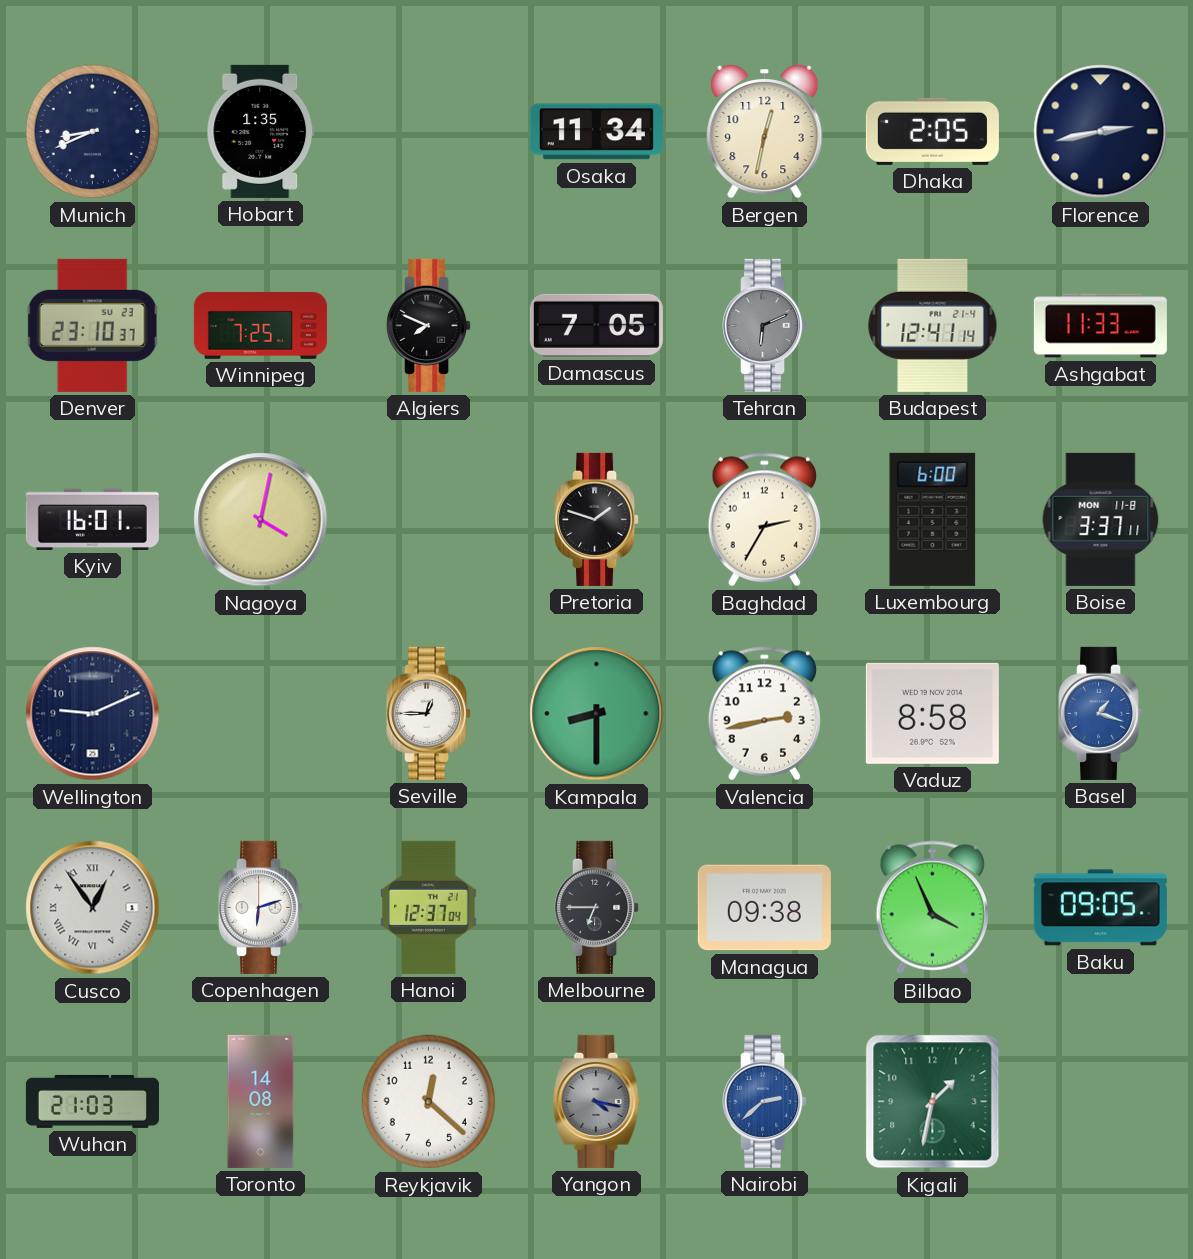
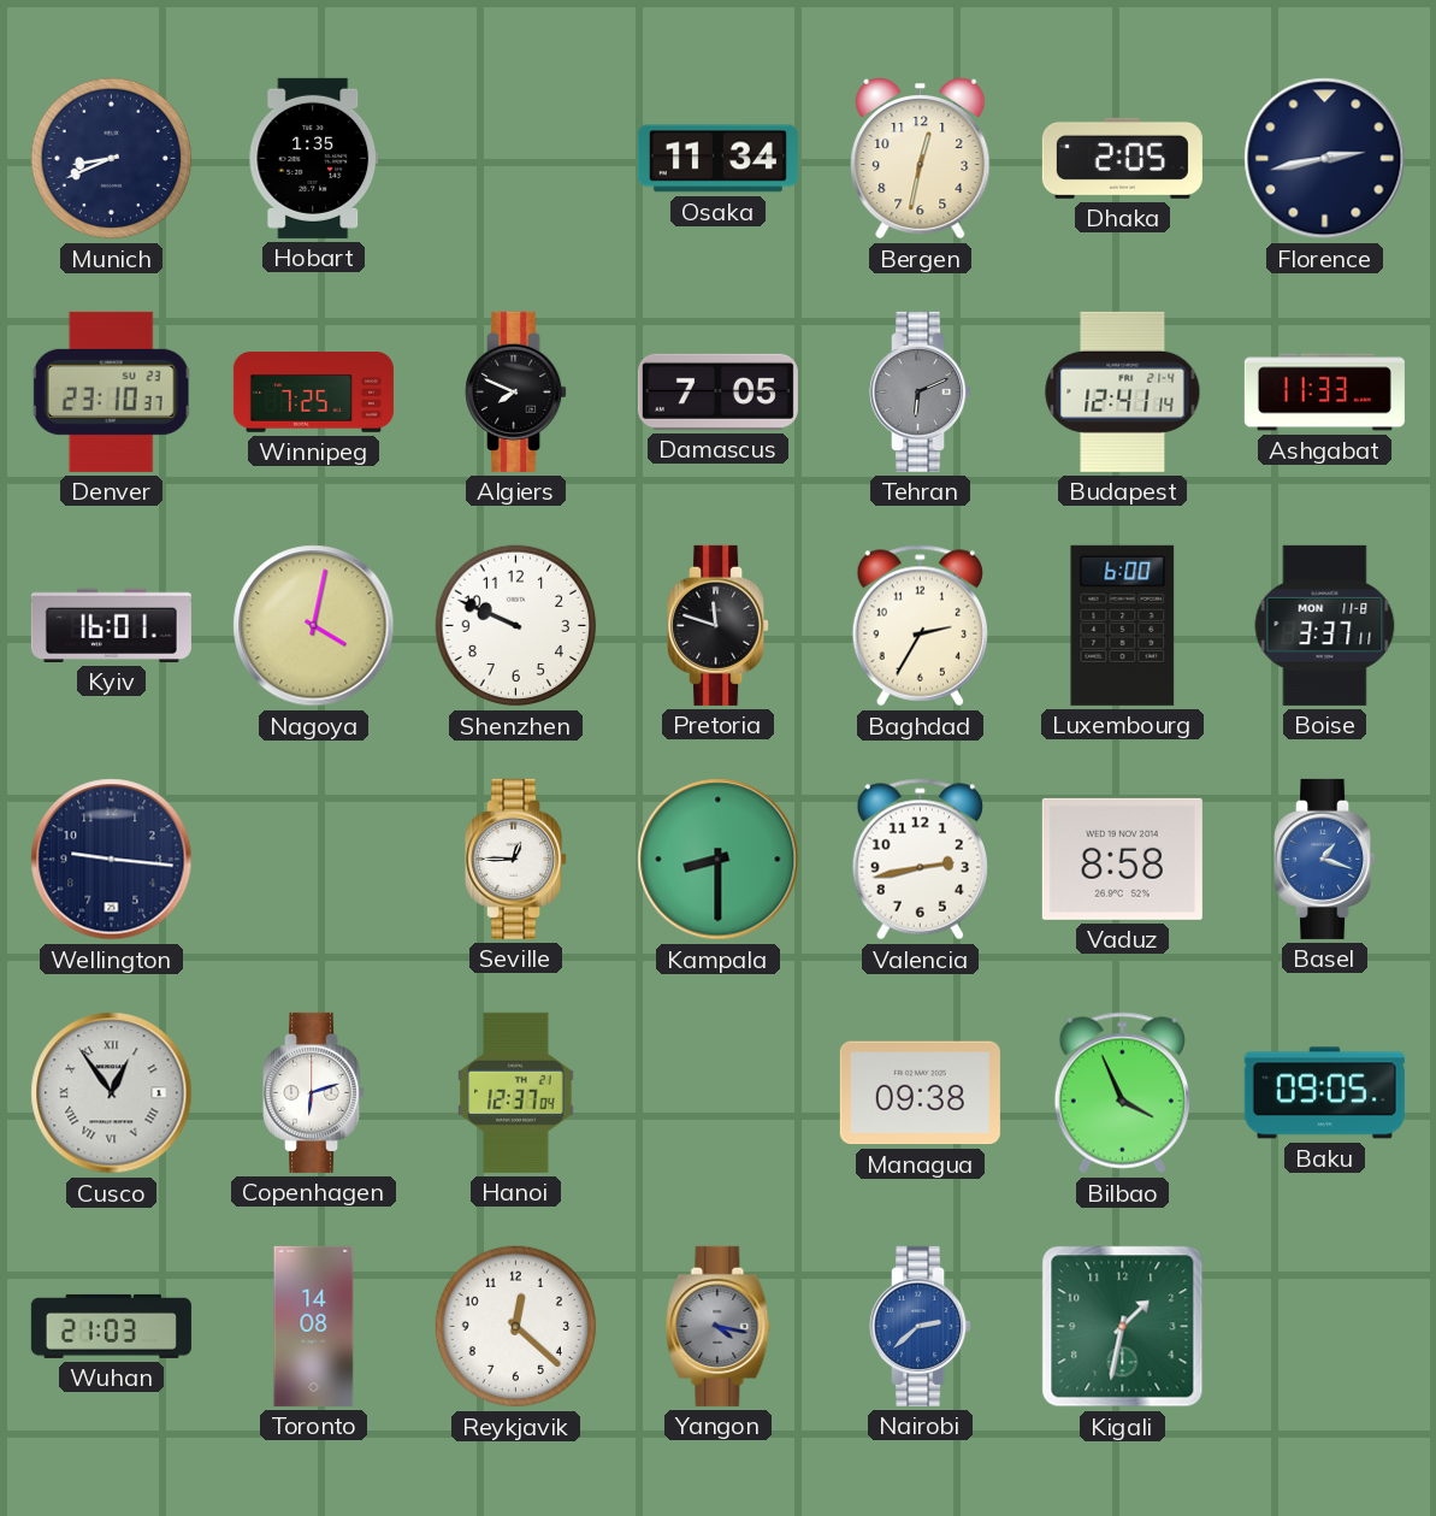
Shenzhen: none -> 9:49 (516, 626)
Pretoria: 1:48 -> 11:48 (719, 625)
Wellington: 9:11 -> 9:16 (112, 860)
Melbourne: 6:45 -> none (597, 907)
